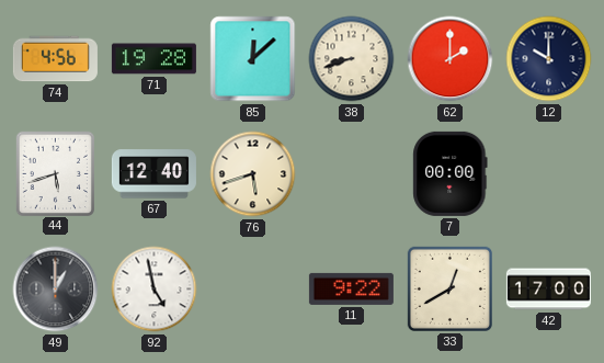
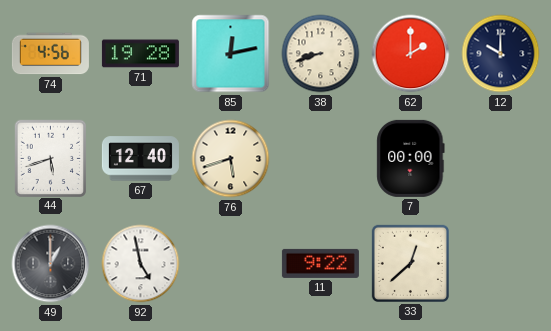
85: 12:08 -> 12:13 (231, 54)
33: 12:40 -> 12:38 (410, 263)
42: 17:00 -> none (548, 290)
